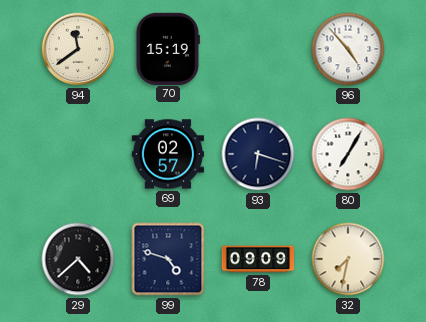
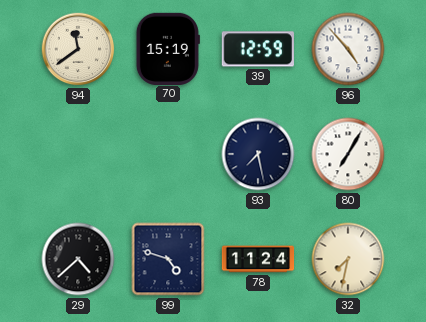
39: none -> 12:59 (258, 49)
69: 02:57 -> none (167, 154)
93: 6:18 -> 7:28 (258, 154)
78: 09:09 -> 11:24 (258, 259)
